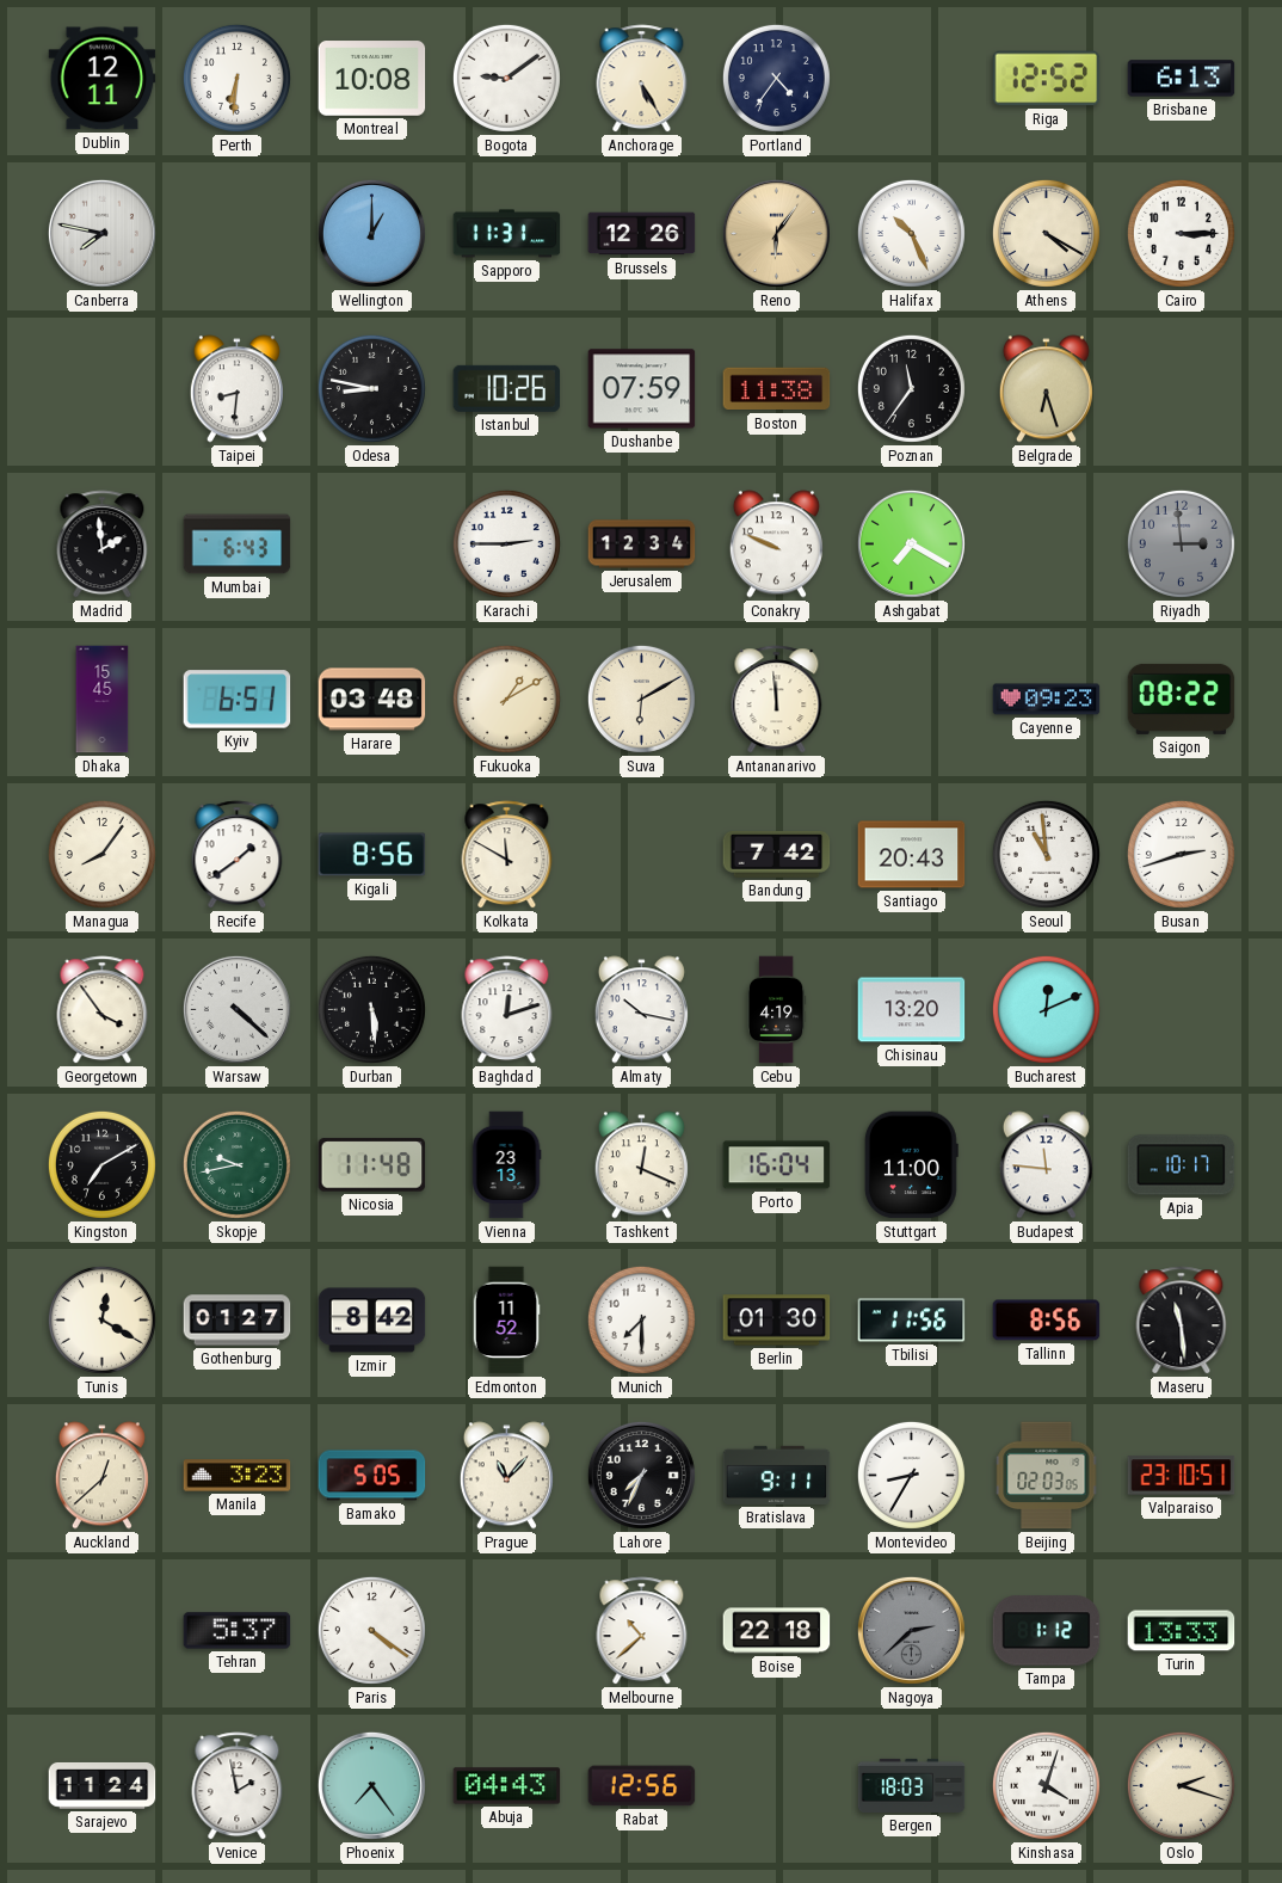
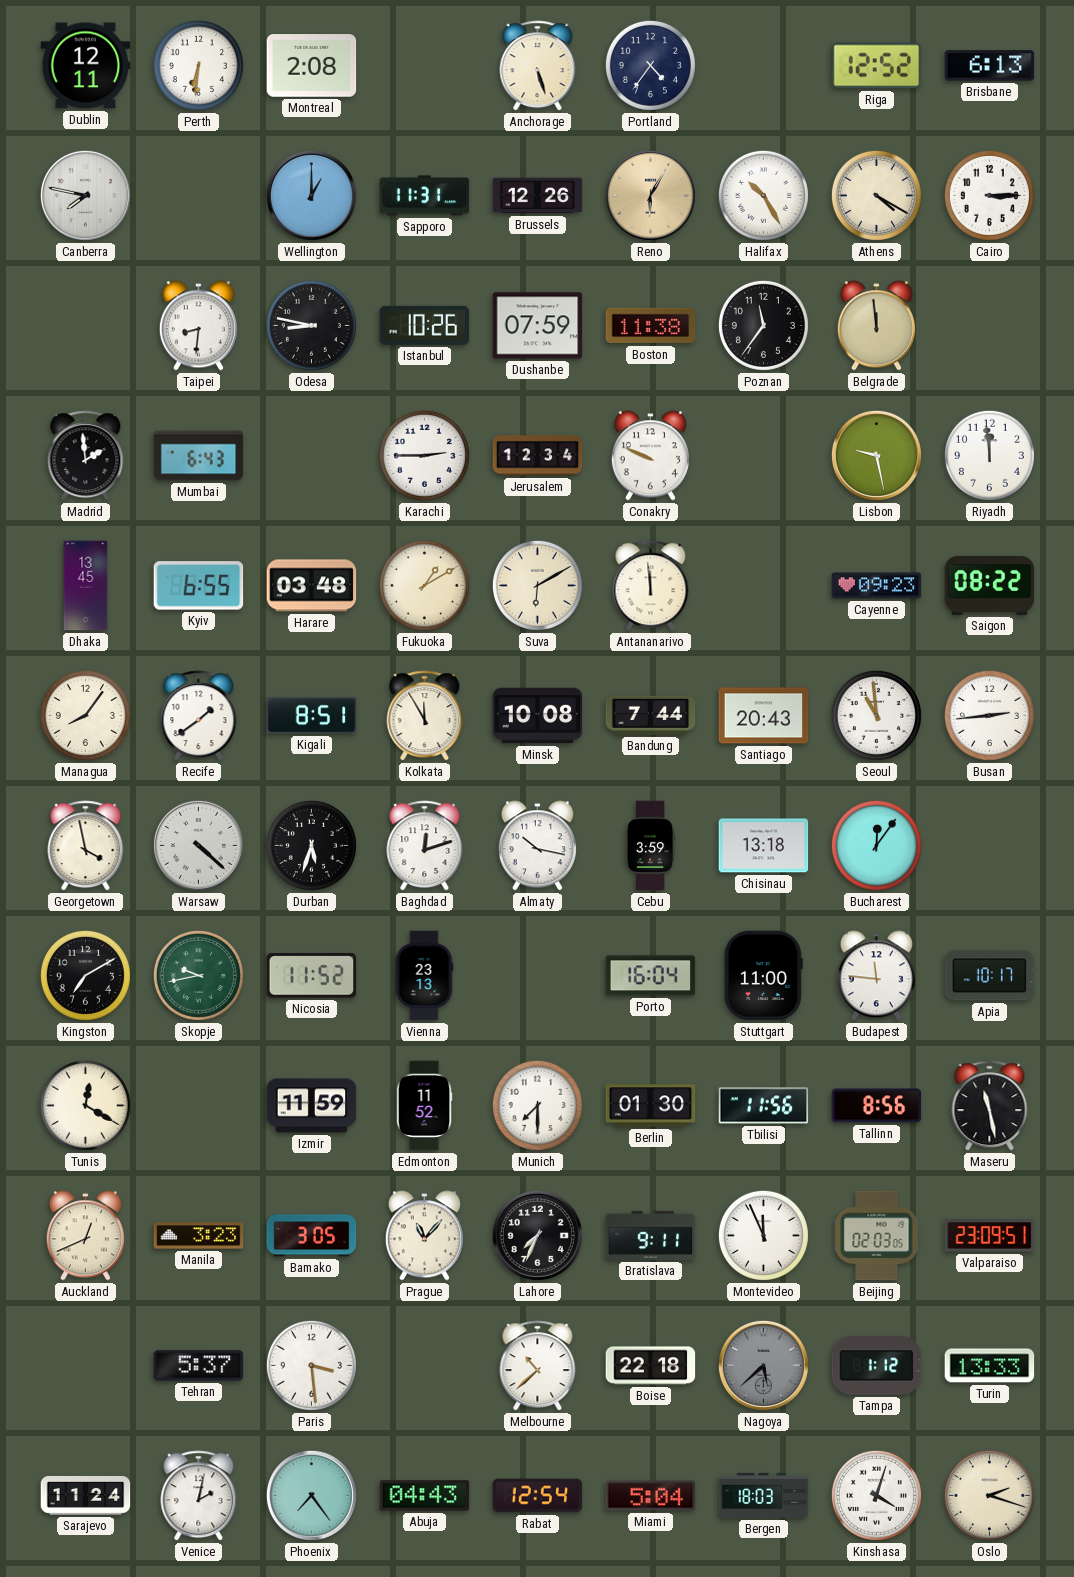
Montreal: 10:08 -> 2:08 (312, 66)
Bogota: 9:09 -> none (506, 78)
Anchorage: 5:25 -> 5:27 (538, 66)
Reno: 6:06 -> 6:05 (650, 195)
Halifax: 10:26 -> 10:25 (763, 195)
Belgrade: 6:27 -> 11:59 (876, 326)
Ashgabat: 7:20 -> none (911, 543)
Lisbon: none -> 9:28 (876, 455)
Riyadh: 2:59 -> 11:59 (989, 455)
Riyadh dial: grey -> white (989, 455)
Dhaka: 15:45 -> 13:45 (86, 586)
Kyiv: 6:51 -> 6:55 (199, 586)
Kigali: 8:56 -> 8:51 (312, 716)
Kolkata: 11:50 -> 11:55 (425, 716)
Minsk: none -> 10:08 (538, 716)
Bandung: 7:42 -> 7:44 (651, 715)
Busan: 2:42 -> 2:44 (989, 715)
Georgetown: 3:54 -> 3:58 (86, 846)
Durban: 5:29 -> 5:33 (311, 845)
Cebu: 4:19 -> 3:59 (651, 846)
Chisinau: 13:20 -> 13:18 (764, 846)
Bucharest: 12:11 -> 12:06 (876, 845)
Nicosia: 11:48 -> 11:52 (312, 976)
Tashkent: 12:19 -> none (641, 1165)
Gothenburg: 01:27 -> none (238, 1321)
Izmir: 8:42 -> 11:59 (312, 1106)
Maseru: 11:29 -> 11:28 (990, 1106)
Auckland: 12:38 -> 12:41 (85, 1236)
Bamako: 5:05 -> 3:05 (312, 1236)
Montevideo: 8:35 -> 11:56 (763, 1235)
Valparaiso: 23:10 -> 23:09 (990, 1236)
Paris: 4:21 -> 3:29 (311, 1365)
Nagoya: 2:38 -> 5:38 (763, 1365)
Venice: 1:58 -> 2:02 (199, 1496)
Rabat: 12:56 -> 12:54 (538, 1496)
Miami: none -> 5:04 (651, 1496)
